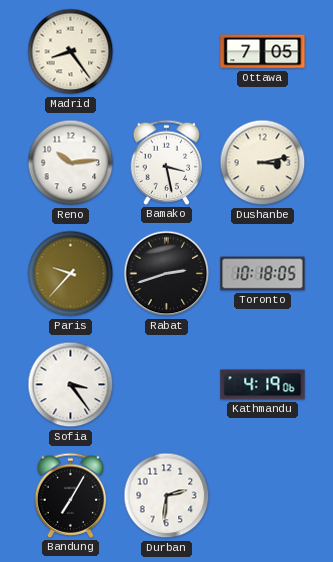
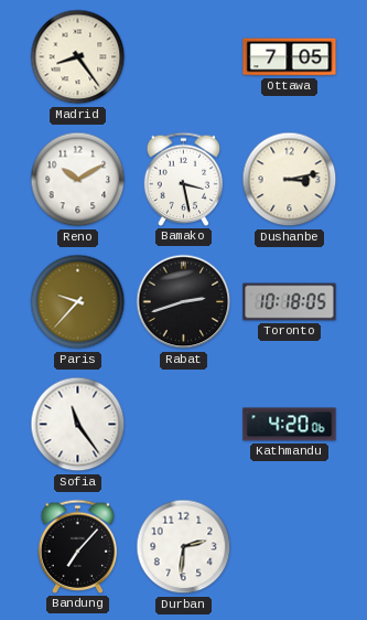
Reno: 10:14 -> 10:10 (78, 180)
Sofia: 3:24 -> 11:24 (78, 425)
Kathmandu: 4:19 -> 4:20 (290, 425)
Bandung: 7:05 -> 7:07 (78, 546)
